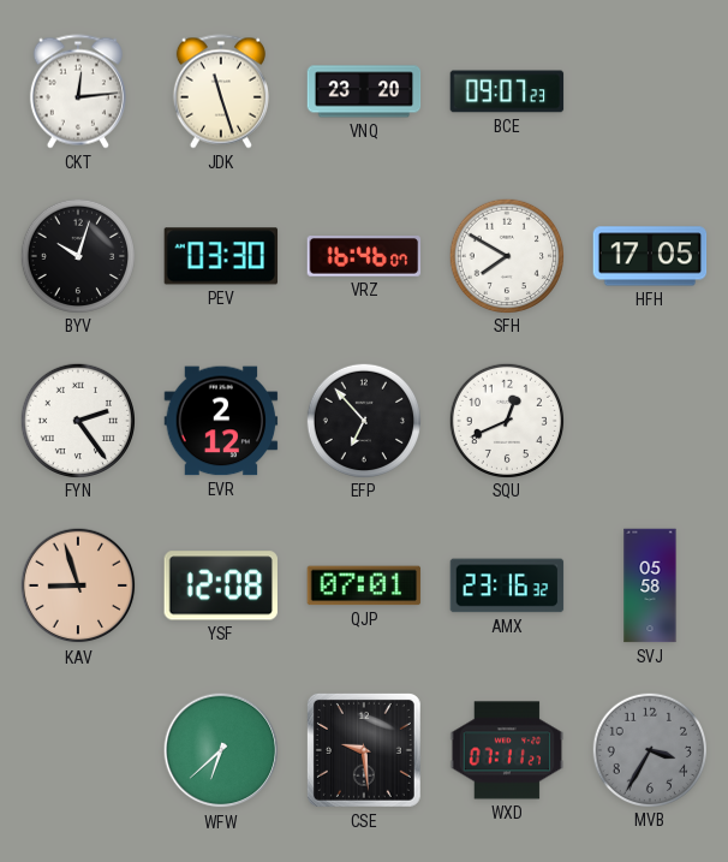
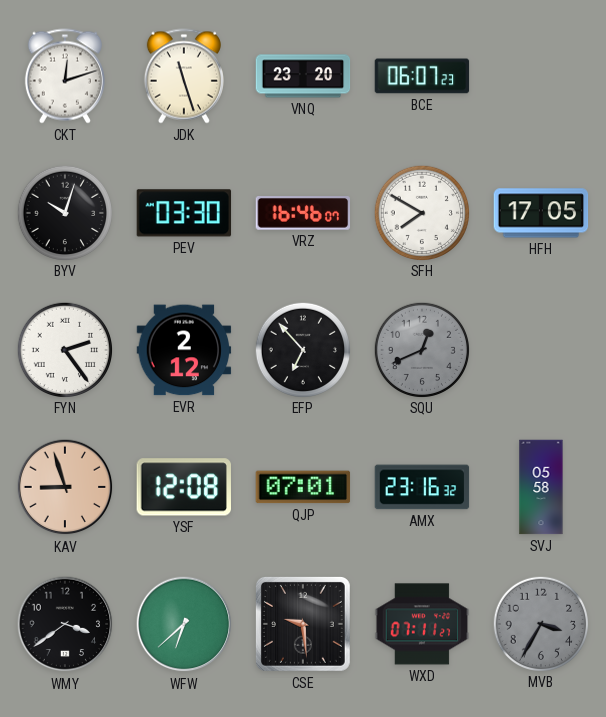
CKT: 12:14 -> 12:12 (65, 76)
BCE: 09:07 -> 06:07 (422, 76)
SQU dial: white -> grey (421, 349)
WMY: none -> 3:39 (65, 624)
